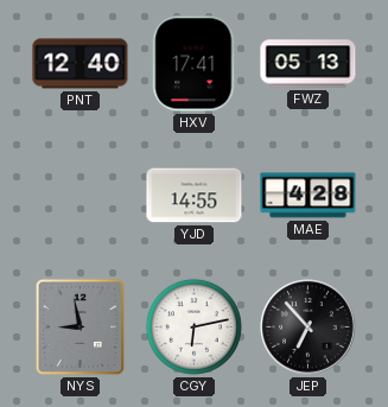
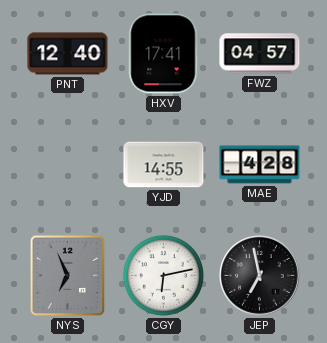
FWZ: 05:13 -> 04:57 (260, 54)
NYS: 8:58 -> 6:56 (68, 276)
JEP: 6:53 -> 6:58 (260, 276)
